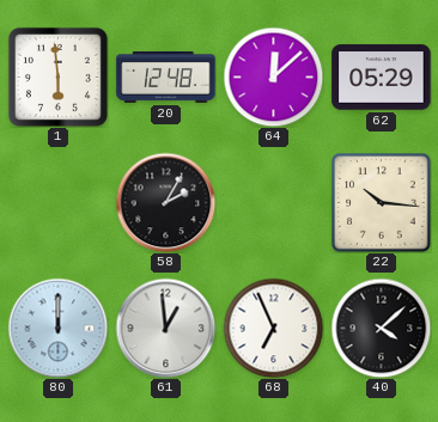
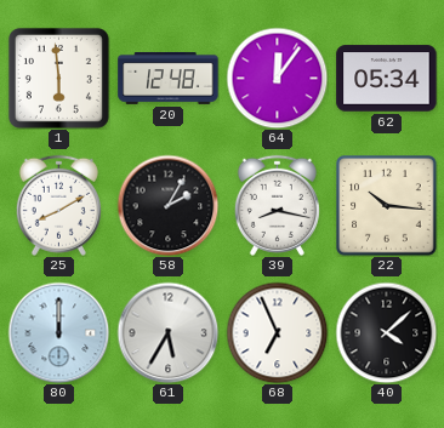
64: 12:08 -> 12:06 (277, 78)
62: 05:29 -> 05:34 (387, 79)
25: none -> 8:10 (58, 205)
39: none -> 8:17 (277, 205)
61: 12:59 -> 5:35 (167, 332)
